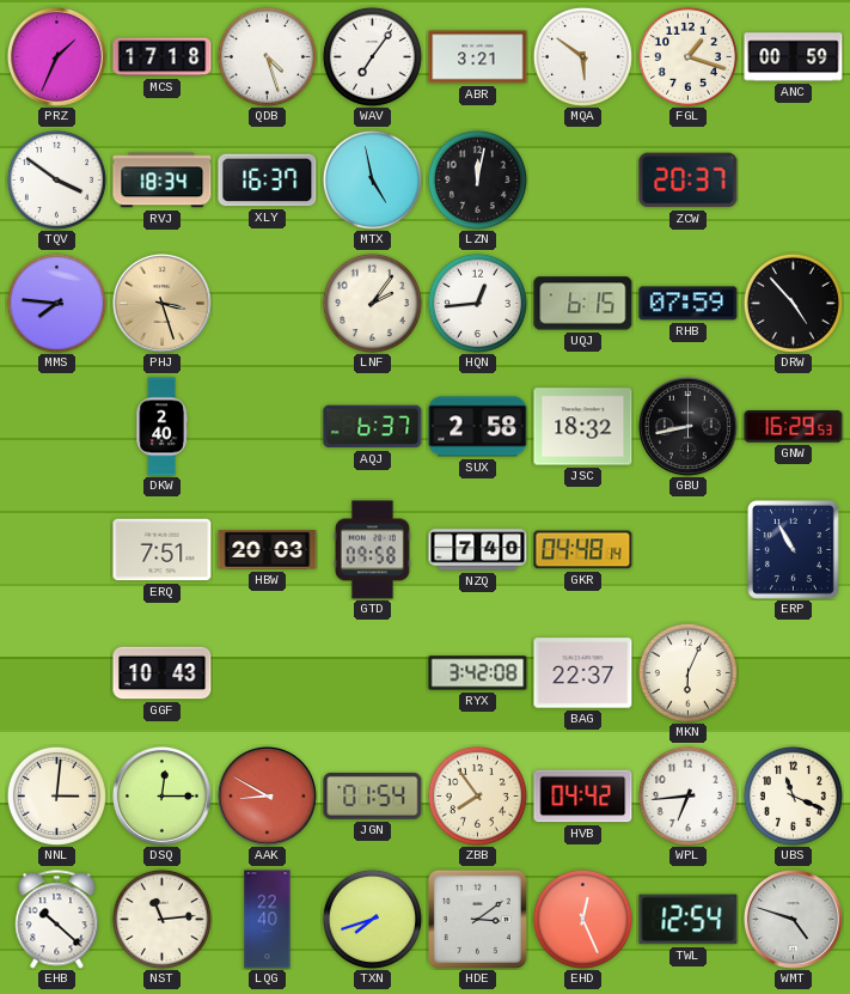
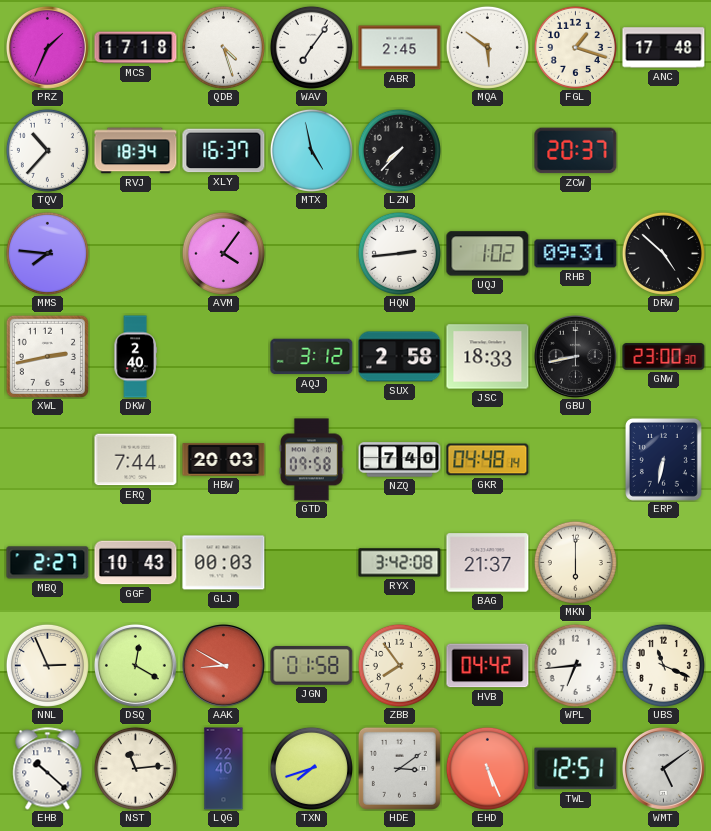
ABR: 3:21 -> 2:45 (400, 48)
ANC: 00:59 -> 17:48 (664, 48)
TQV: 3:51 -> 10:37 (47, 150)
LZN: 12:02 -> 7:37 (399, 150)
PHJ: 3:27 -> none (161, 303)
AVM: none -> 4:06 (223, 253)
LNF: 2:06 -> none (372, 303)
HQN: 12:44 -> 2:44 (399, 253)
UQJ: 6:15 -> 1:02 (488, 254)
RHB: 07:59 -> 09:31 (576, 254)
DRW: 4:53 -> 4:52 (663, 253)
XWL: none -> 2:43 (47, 356)
AQJ: 6:37 -> 3:12 (312, 357)
JSC: 18:32 -> 18:33 (488, 357)
GNW: 16:29 -> 23:00 (664, 357)
ERQ: 7:51 -> 7:44 (136, 460)
ERP: 10:55 -> 6:32 (663, 459)
MBQ: none -> 2:27 (48, 563)
GLJ: none -> 00:03 (224, 563)
BAG: 22:37 -> 21:37 (488, 563)
MKN: 6:04 -> 6:00 (575, 562)
NNL: 3:01 -> 2:56 (47, 665)
DSQ: 12:15 -> 12:20 (135, 665)
JGN: 01:54 -> 01:58 (312, 665)
EHD: 12:26 -> 5:26 (487, 768)
TWL: 12:54 -> 12:51 (576, 769)
WMT: 4:48 -> 5:09 (663, 768)
